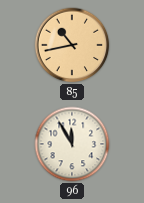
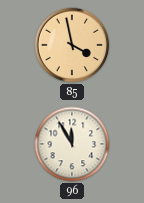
85: 10:43 -> 3:58 (72, 45)
